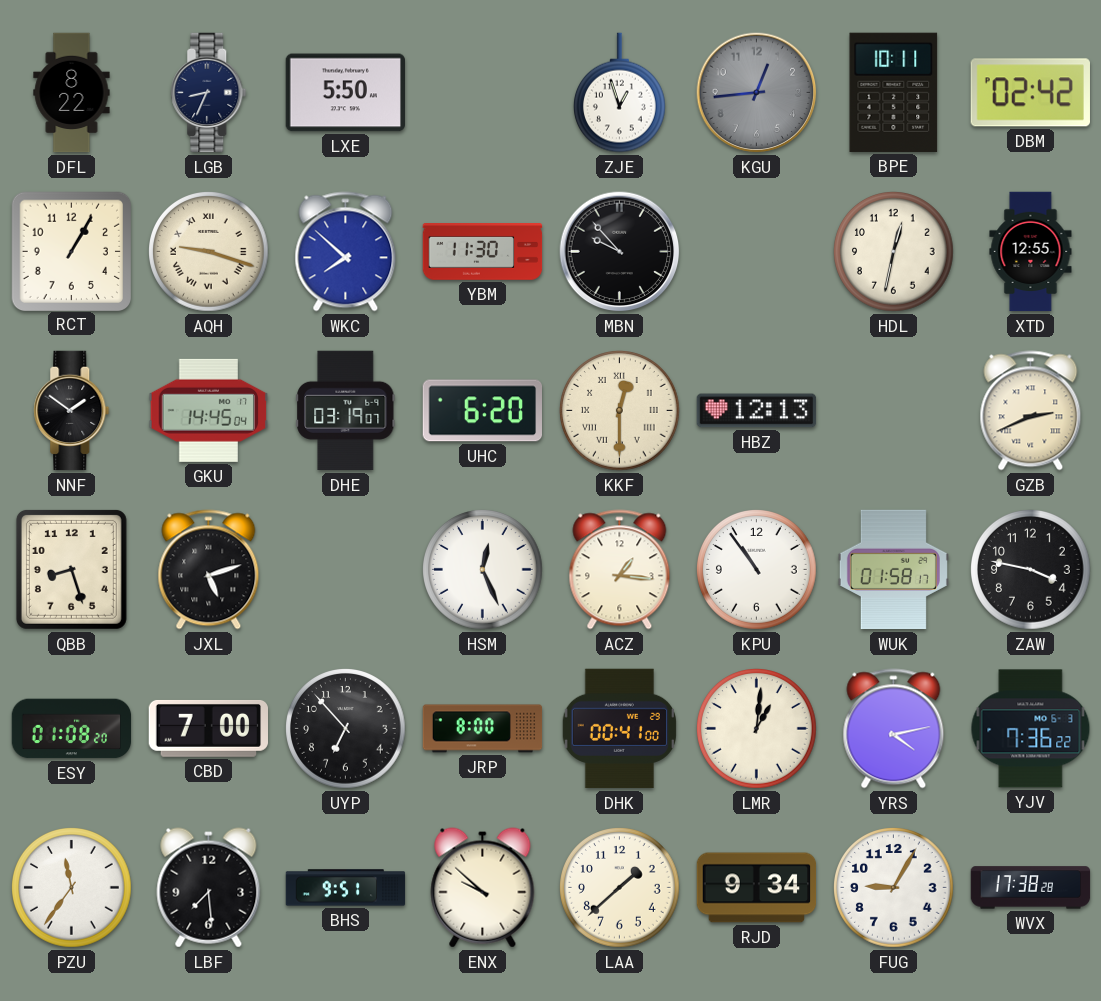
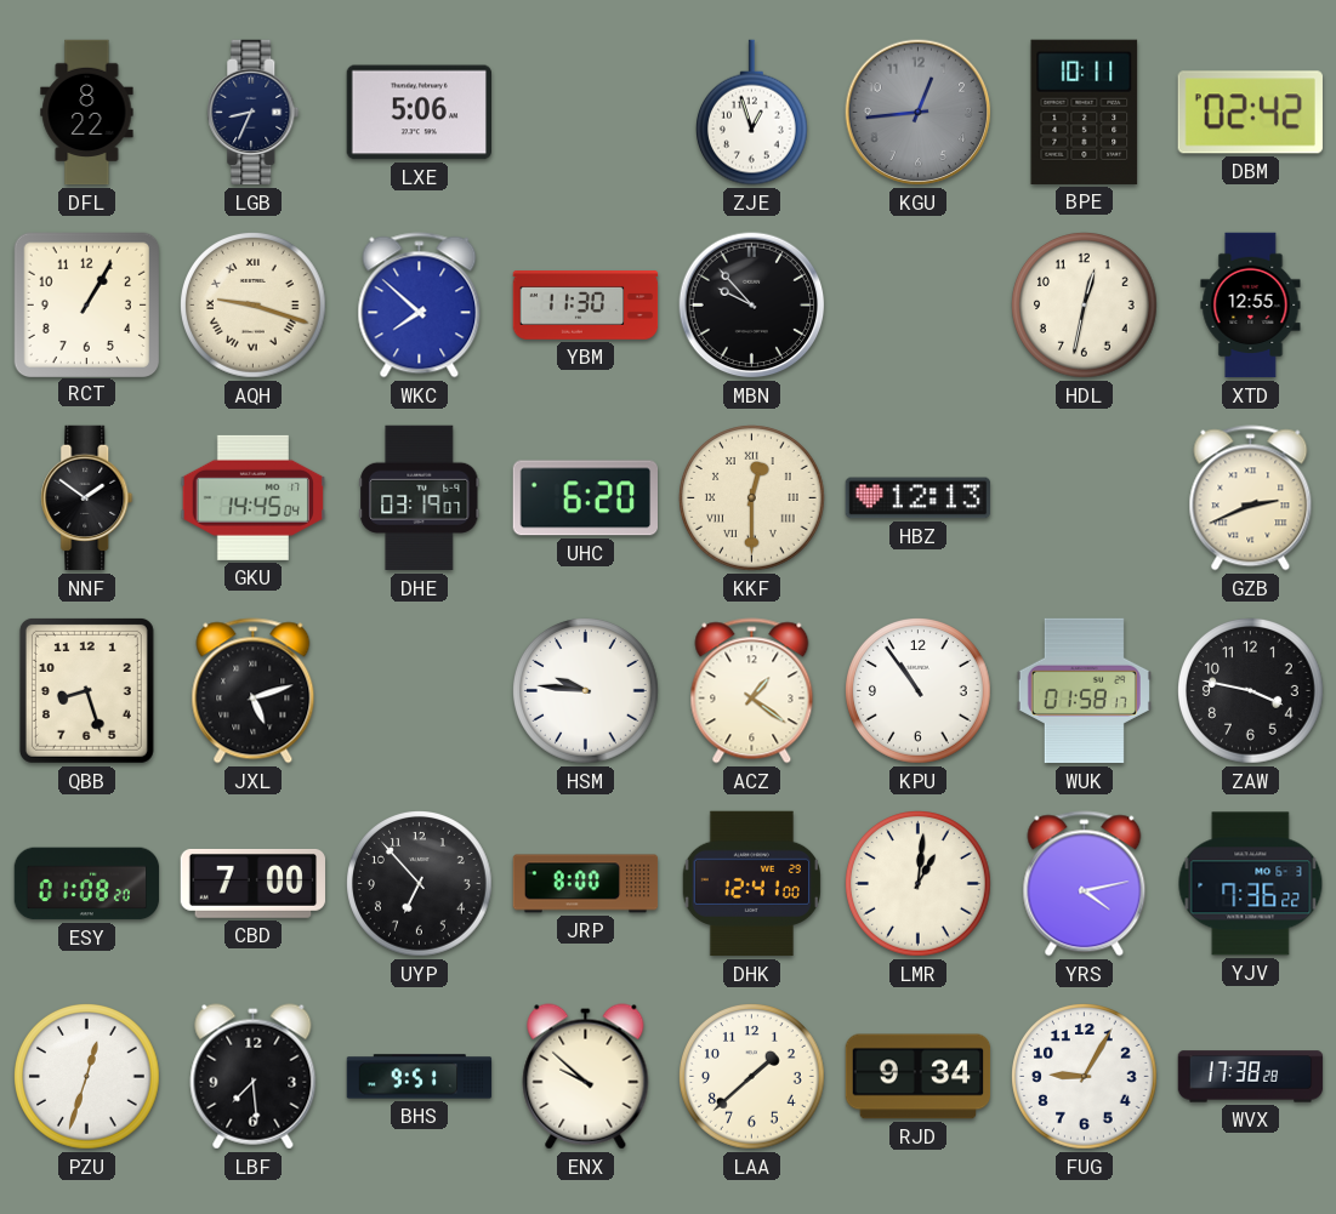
LXE: 5:50 -> 5:06 (420, 113)
HSM: 12:26 -> 9:46 (586, 691)
ACZ: 1:16 -> 1:21 (752, 691)
DHK: 00:41 -> 12:41 (751, 884)
PZU: 11:36 -> 12:33 (87, 1077)
